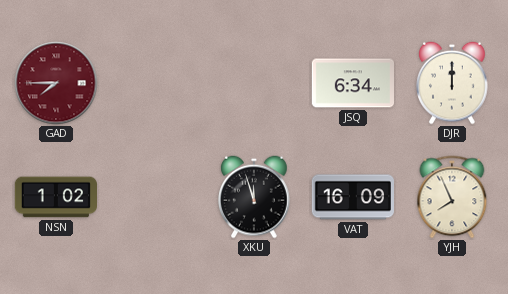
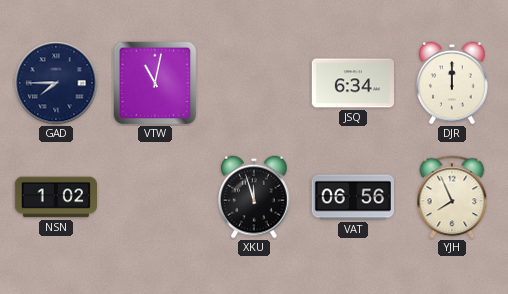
GAD dial: burgundy -> navy (56, 83)
VTW: none -> 11:02 (155, 83)
VAT: 16:09 -> 06:56 (352, 197)
